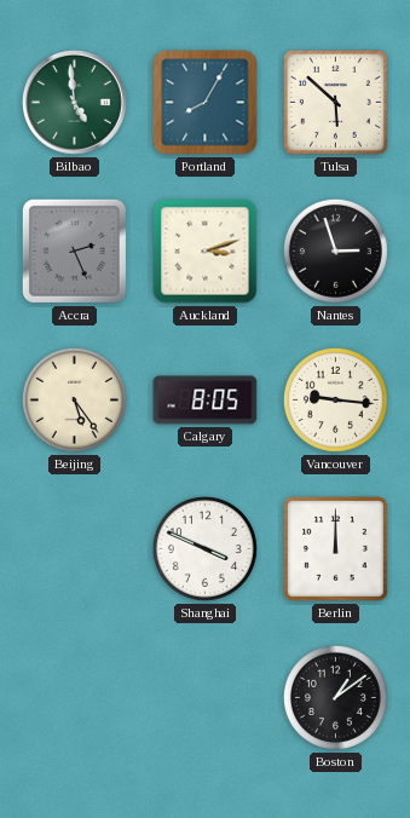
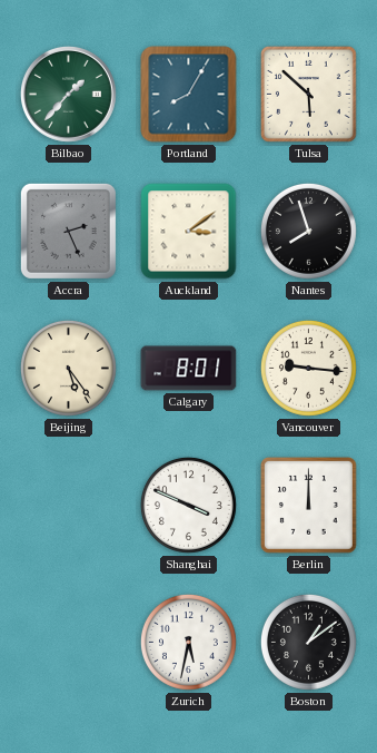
Bilbao: 4:59 -> 1:37 (68, 94)
Auckland: 3:12 -> 3:09 (189, 232)
Nantes: 2:57 -> 7:57 (308, 231)
Calgary: 8:05 -> 8:01 (189, 369)
Zurich: none -> 5:32 (188, 642)
